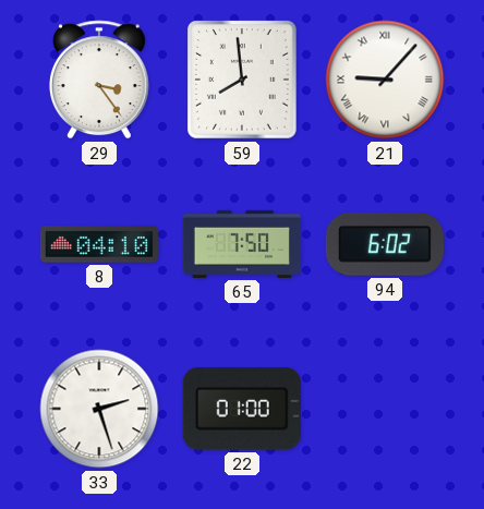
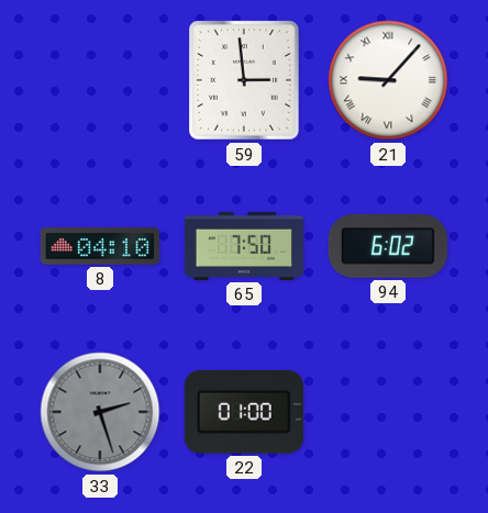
29: 3:24 -> none (99, 80)
59: 7:59 -> 2:59 (245, 81)
33 dial: white -> grey (100, 412)
